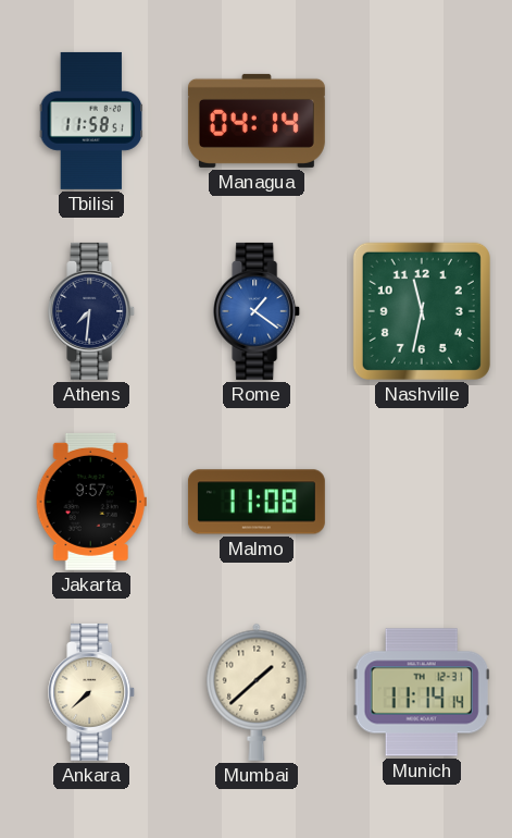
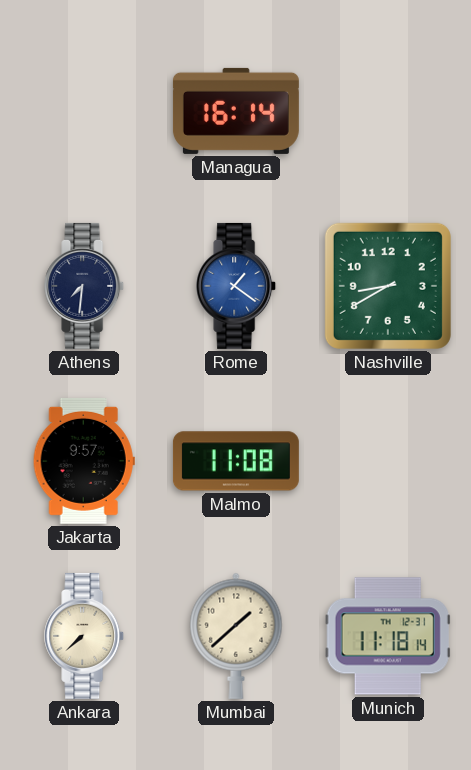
Tbilisi: 11:58 -> none (91, 121)
Managua: 04:14 -> 16:14 (236, 111)
Nashville: 11:32 -> 8:40 (388, 286)
Munich: 11:14 -> 11:18 (388, 636)
